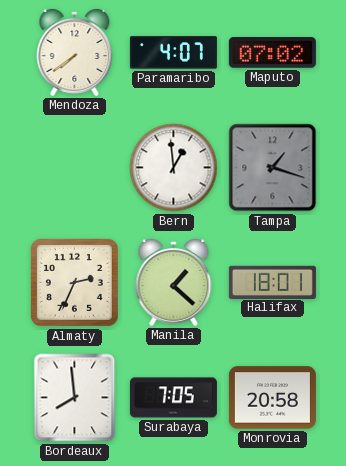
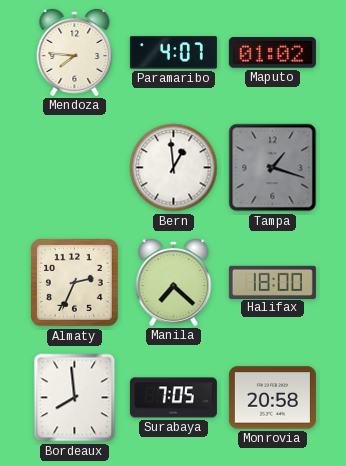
Mendoza: 7:39 -> 7:46 (75, 52)
Maputo: 07:02 -> 01:02 (272, 53)
Manila: 1:22 -> 7:22 (174, 282)
Halifax: 18:01 -> 18:00 (272, 282)
